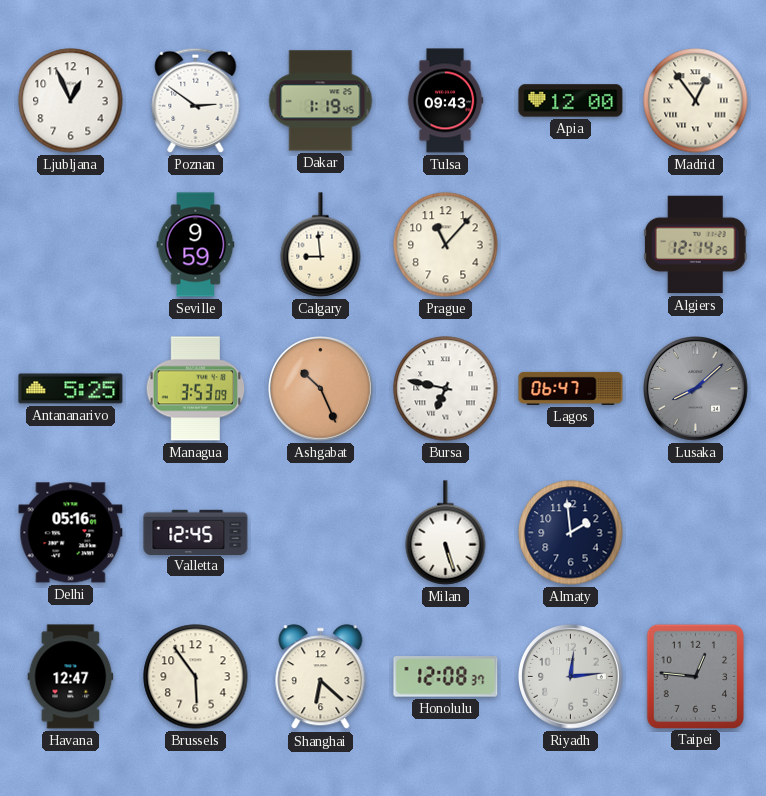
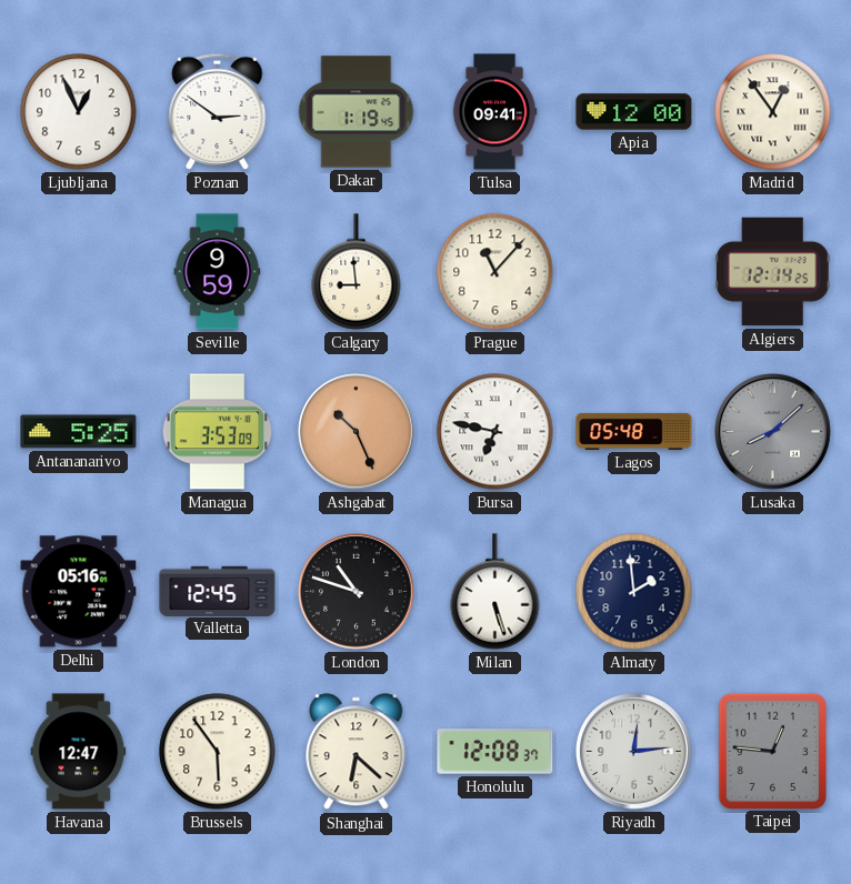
Tulsa: 09:43 -> 09:41 (494, 112)
Lagos: 06:47 -> 05:48 (634, 431)
London: none -> 10:48 (357, 592)
